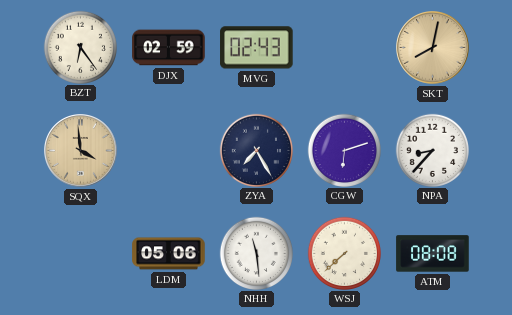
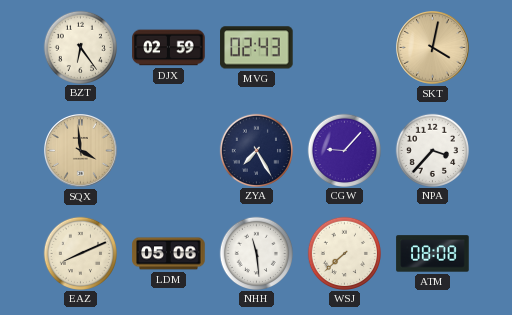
SKT: 8:02 -> 4:02 (433, 48)
CGW: 6:12 -> 9:07 (344, 150)
NPA: 8:37 -> 3:37 (432, 150)
EAZ: none -> 8:11 (80, 253)
